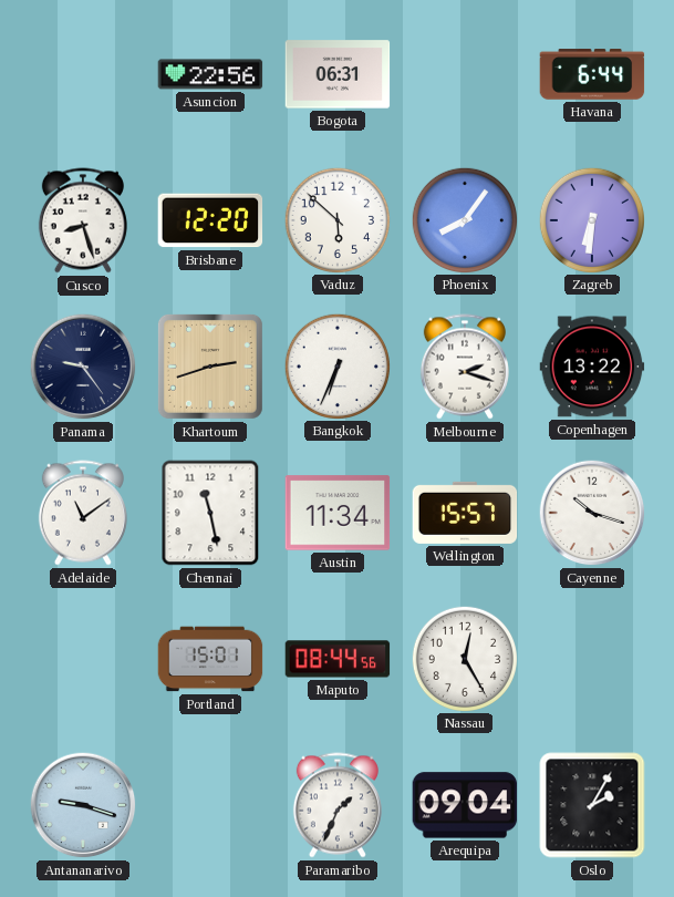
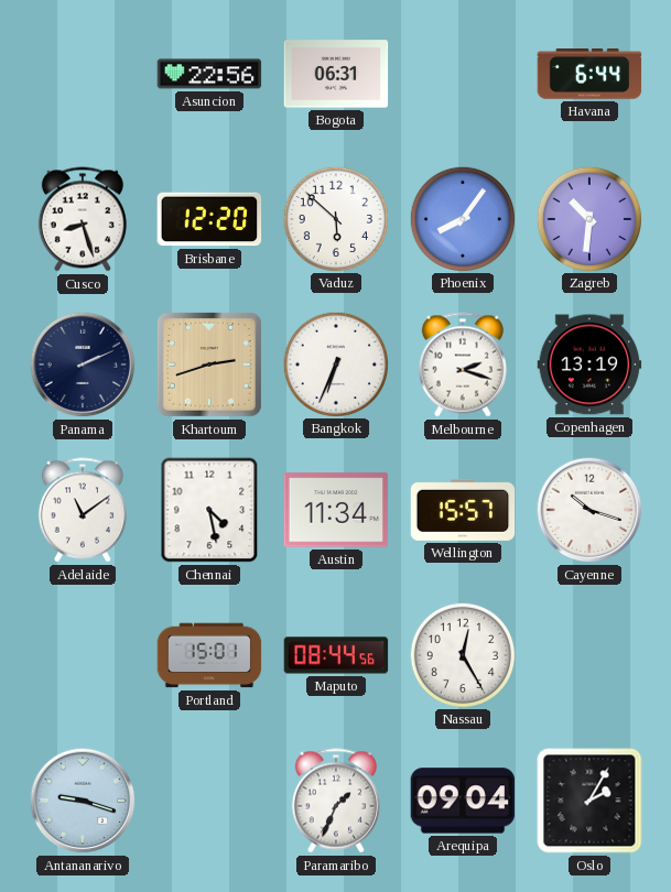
Zagreb: 6:31 -> 10:31 (588, 218)
Panama: 9:24 -> 2:11 (83, 365)
Copenhagen: 13:22 -> 13:19 (589, 365)
Chennai: 11:28 -> 4:28 (209, 510)
